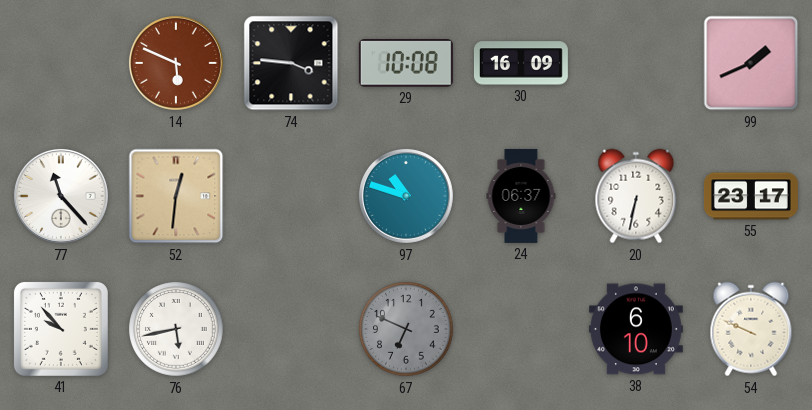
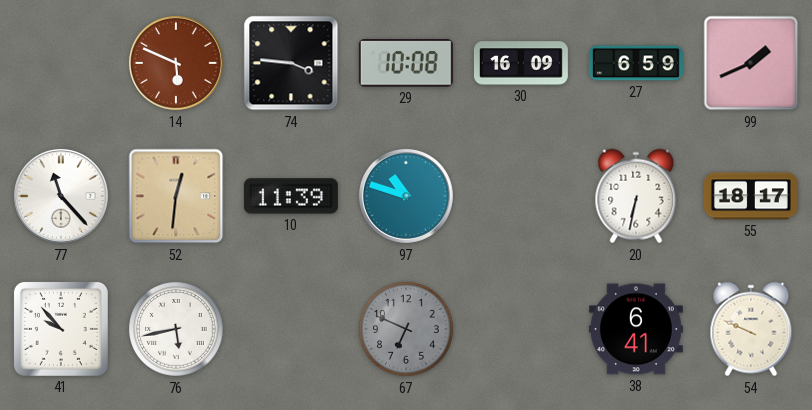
27: none -> 6:59 (636, 63)
10: none -> 11:39 (291, 196)
24: 06:37 -> none (521, 196)
55: 23:17 -> 18:17 (751, 196)
38: 6:10 -> 6:41 (636, 329)
